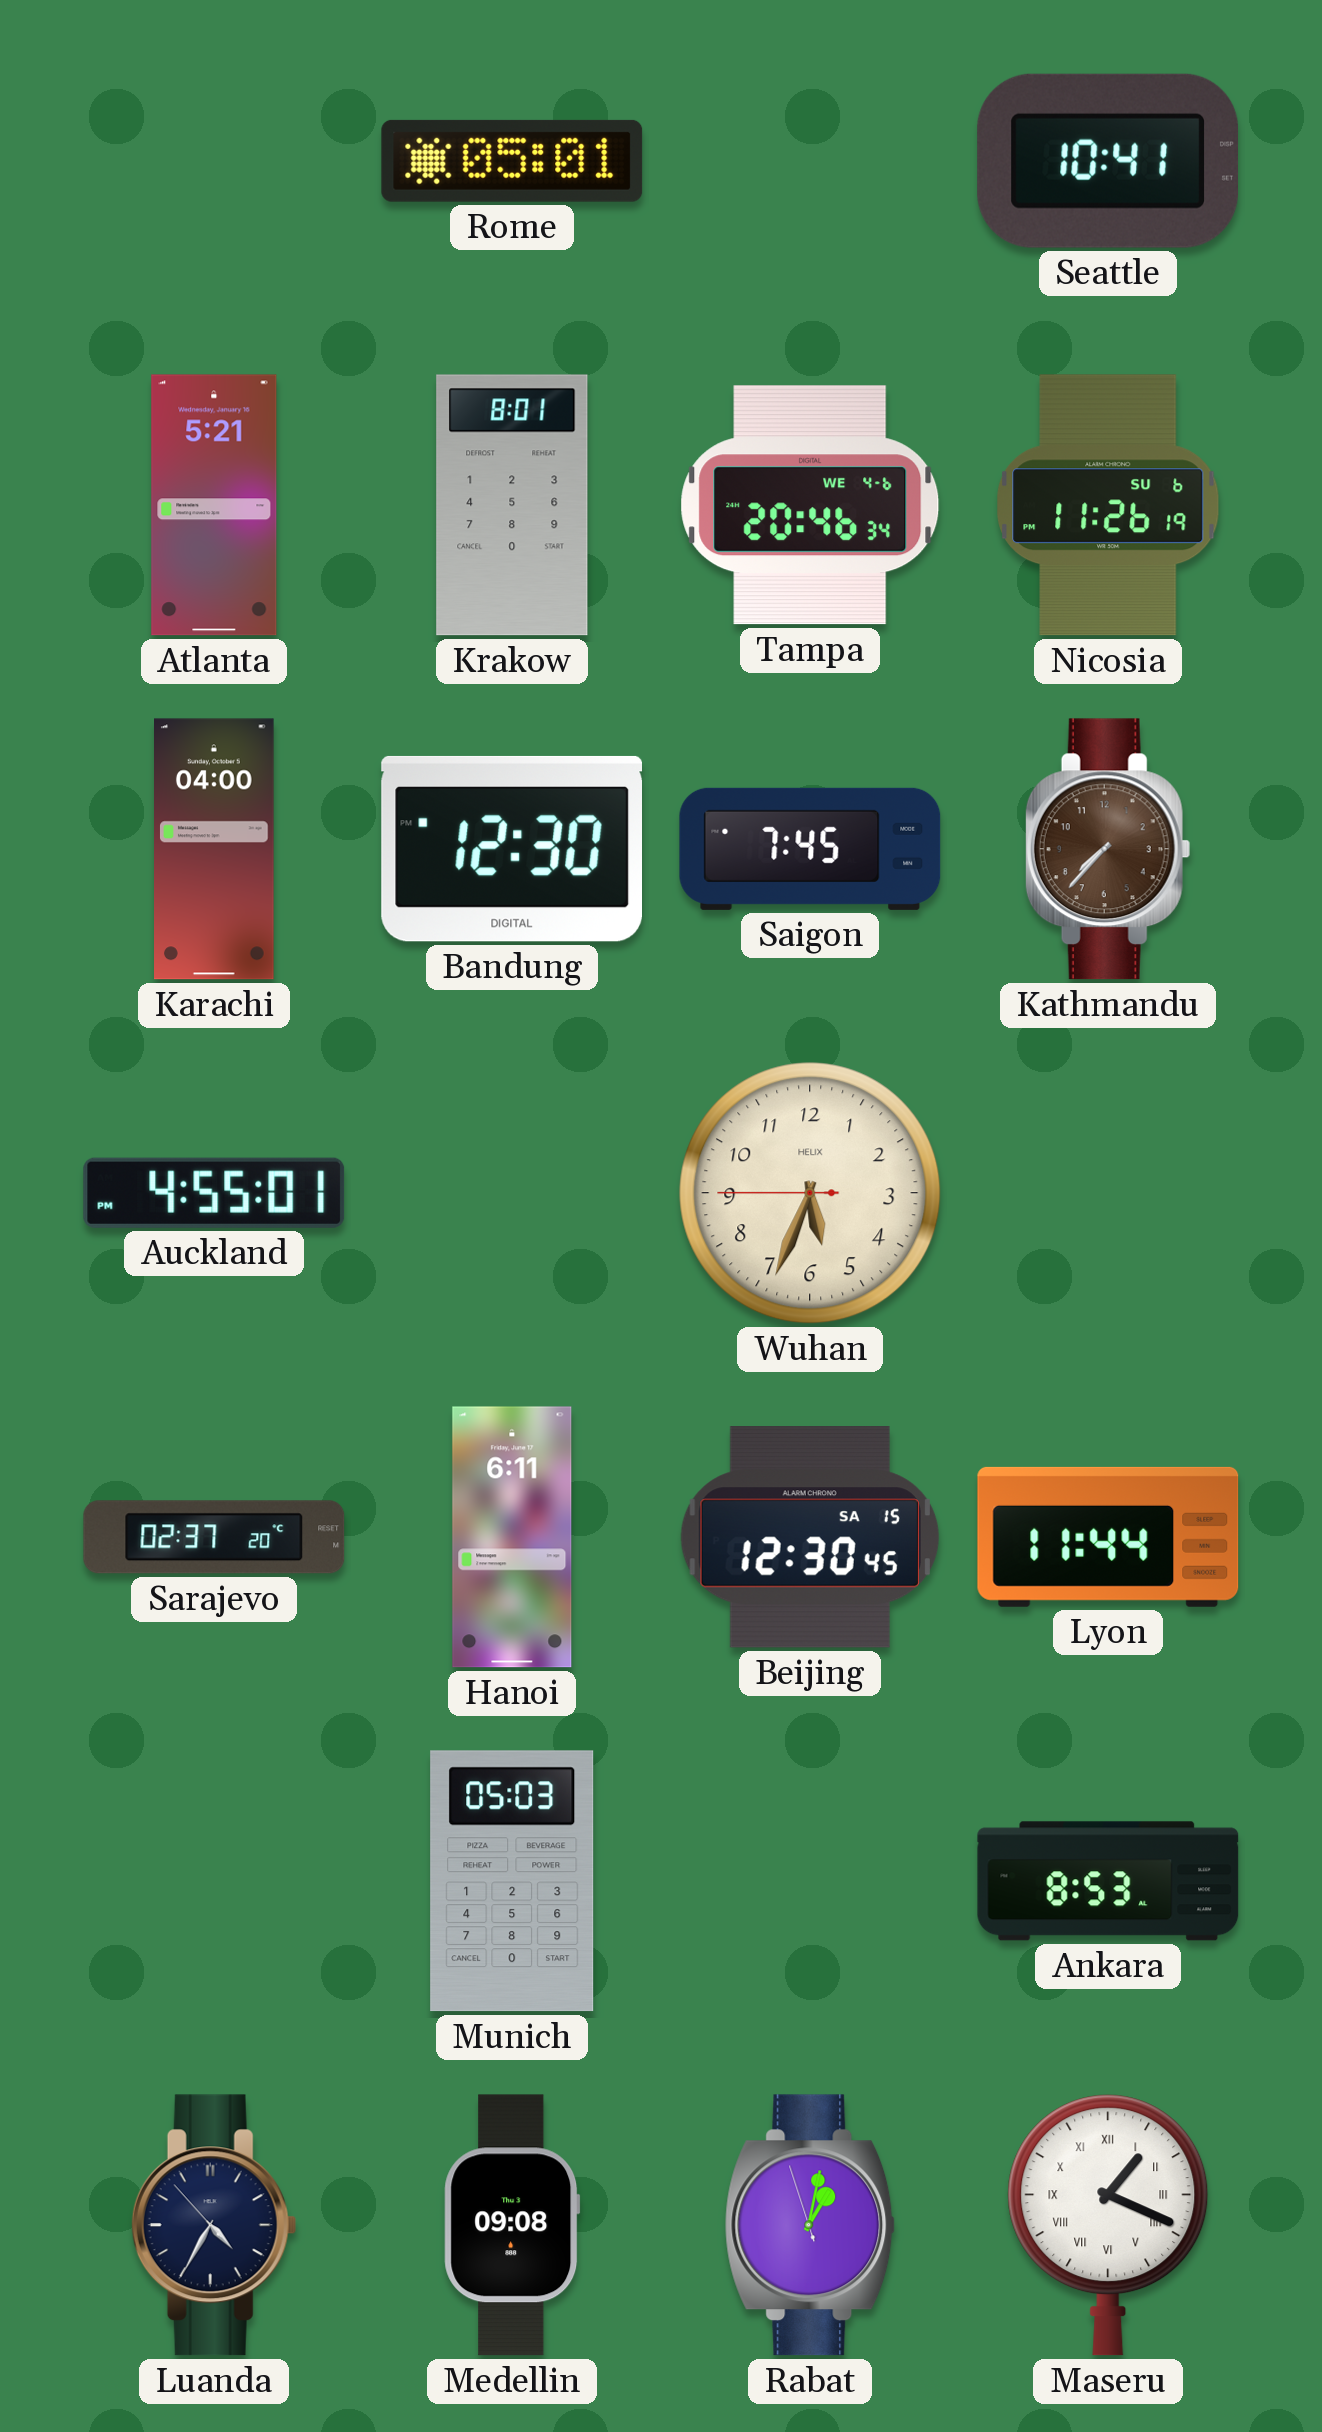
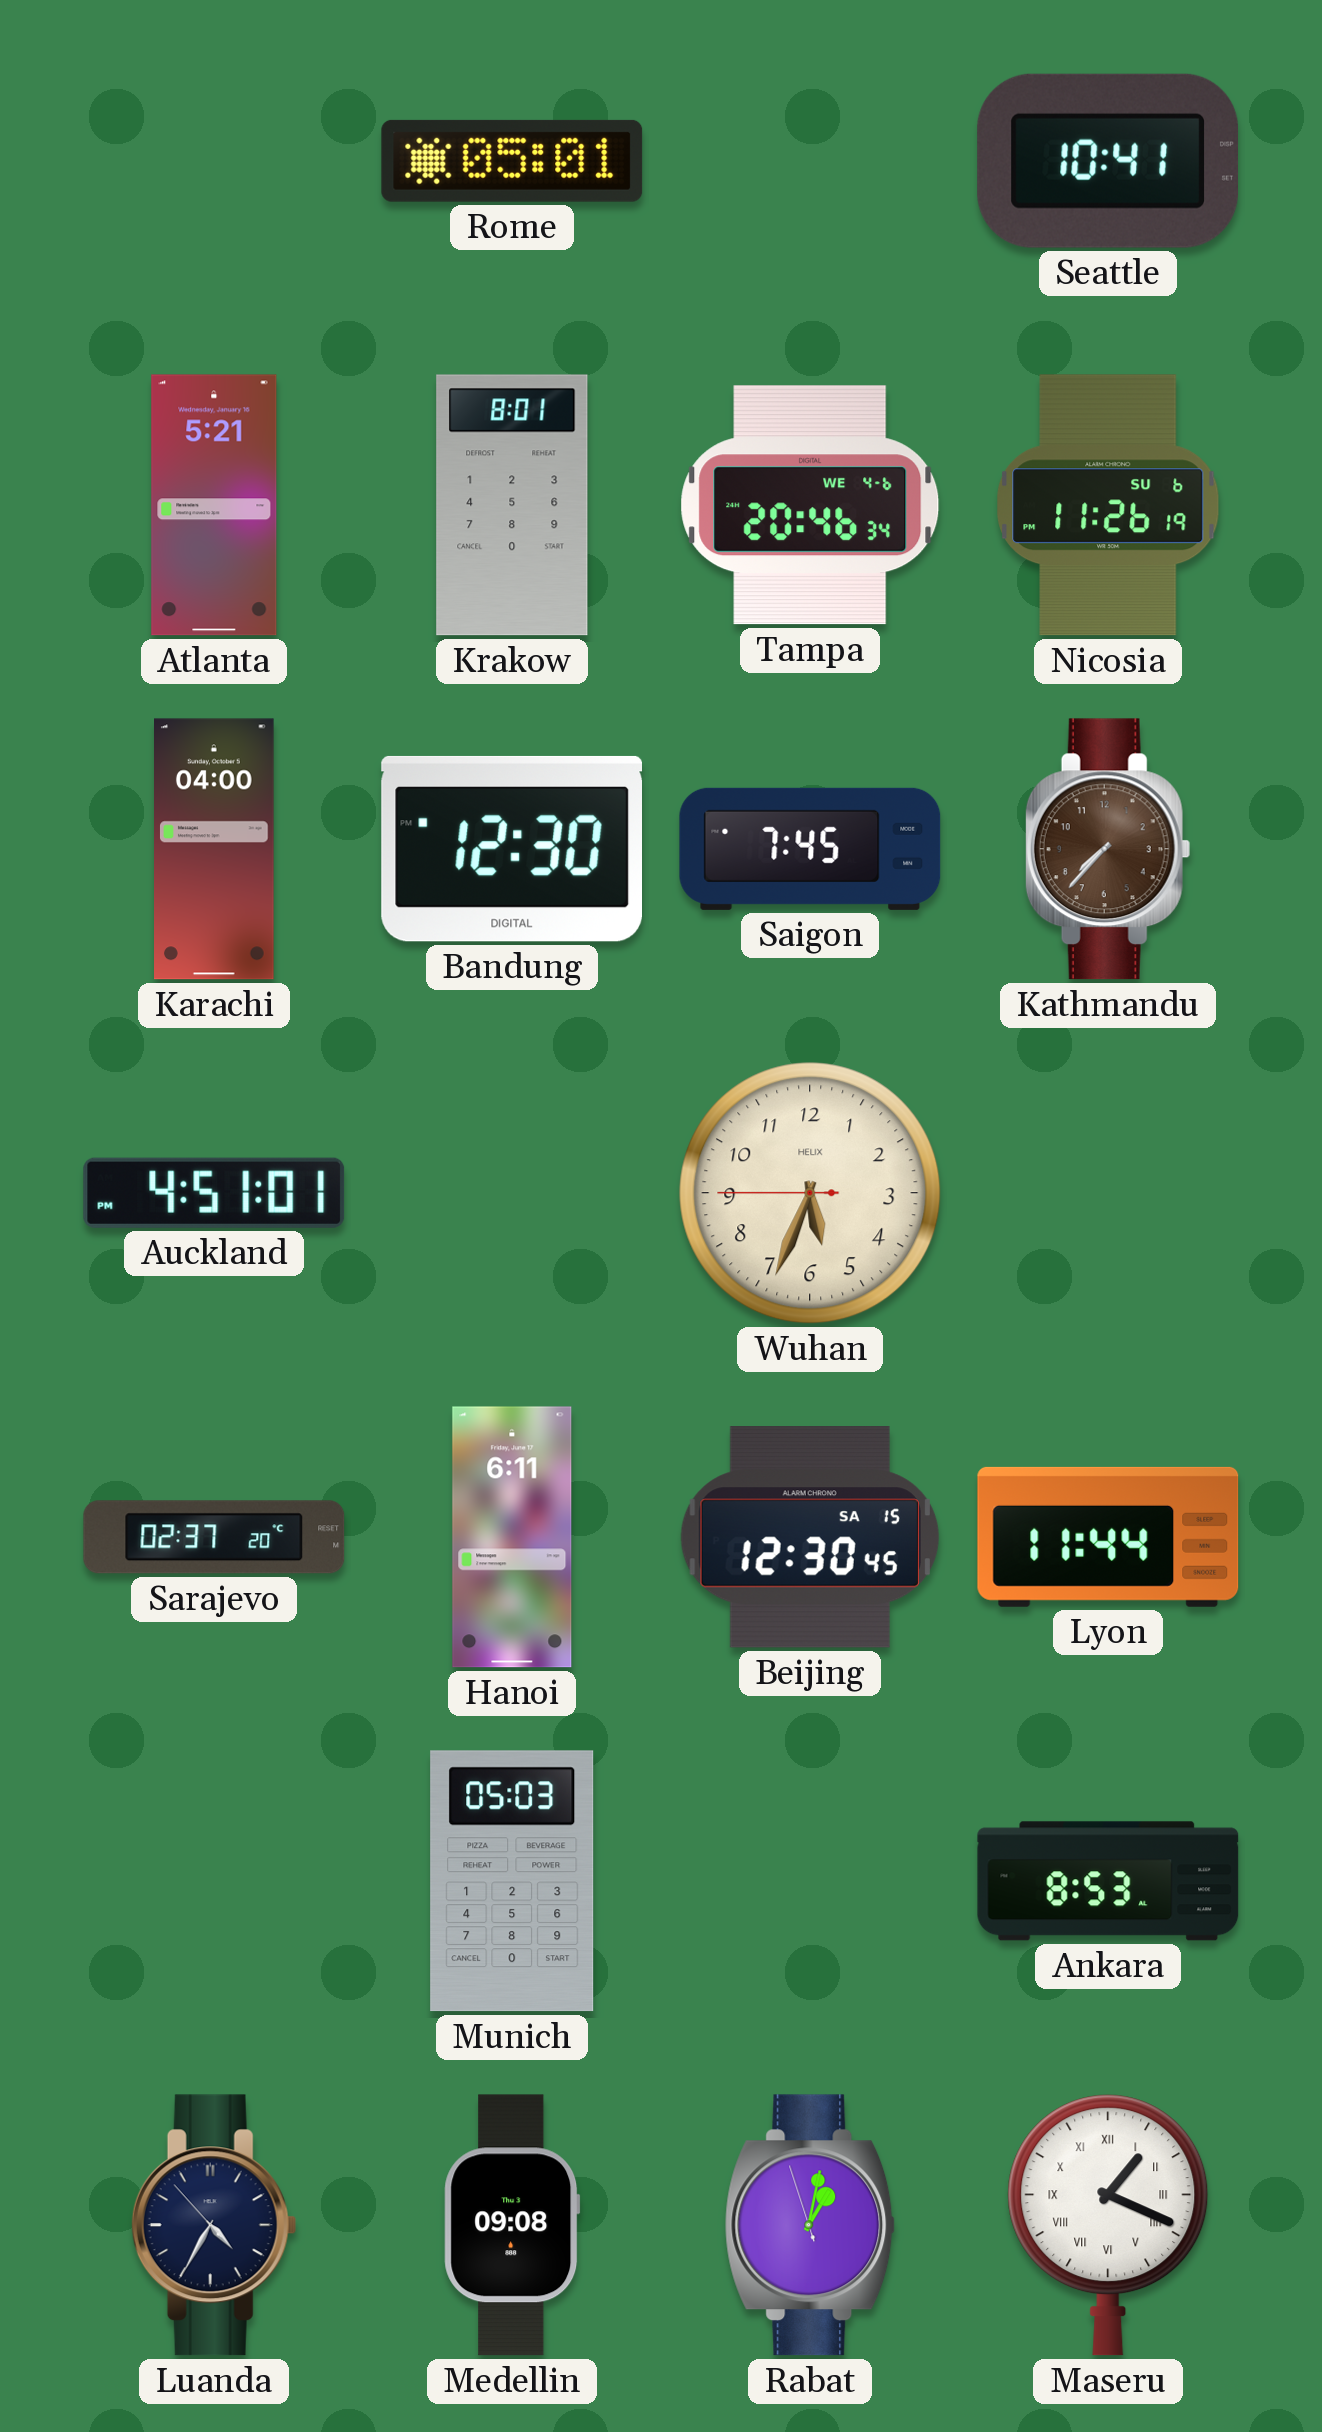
Auckland: 4:55 -> 4:51 (214, 1193)
